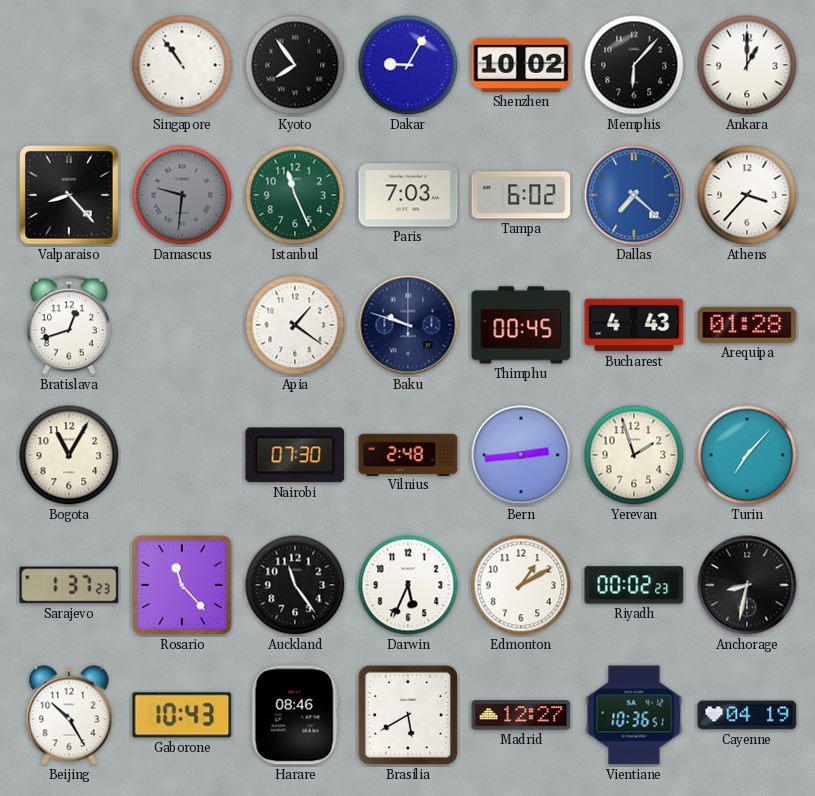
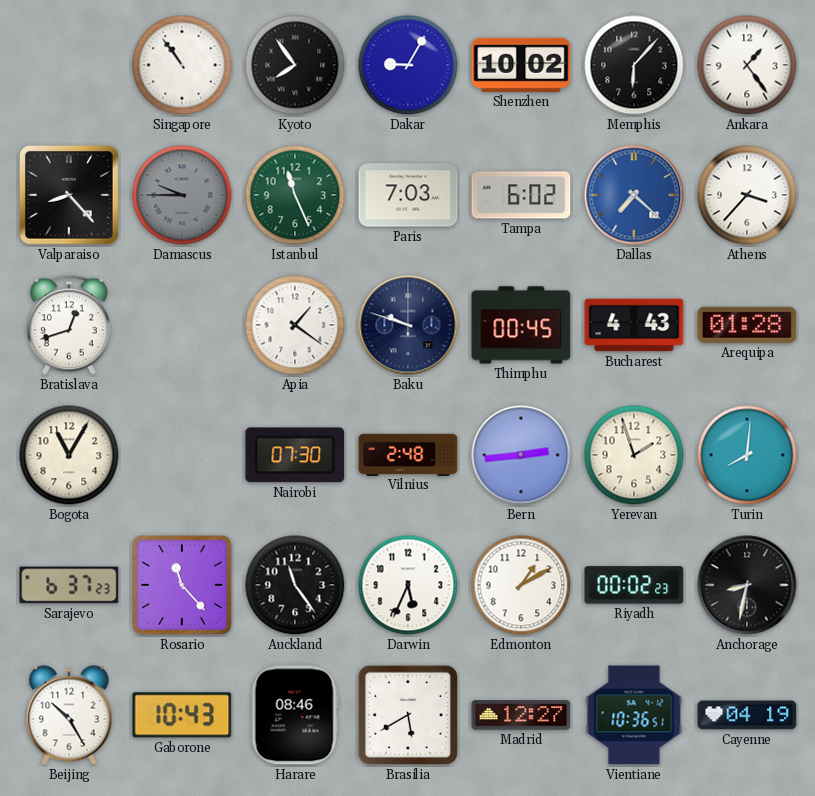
Ankara: 1:00 -> 1:24 (747, 65)
Damascus: 9:31 -> 9:45 (182, 195)
Turin: 7:07 -> 8:01 (747, 455)
Sarajevo: 1:37 -> 6:37 (69, 585)
